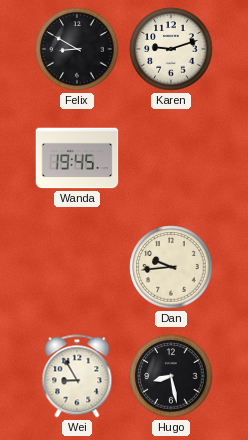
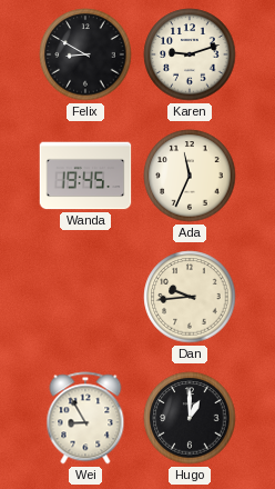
Ada: none -> 11:34 (190, 176)
Hugo: 8:28 -> 1:00 (190, 418)
